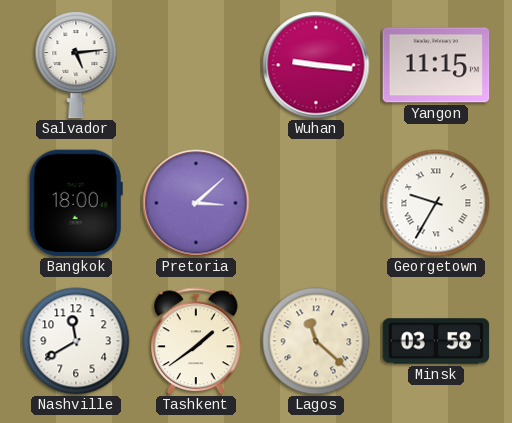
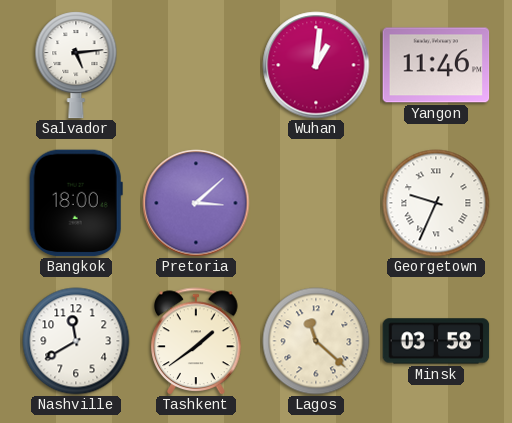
Wuhan: 9:16 -> 1:01 (316, 65)
Yangon: 11:15 -> 11:46 (436, 65)
Georgetown: 9:35 -> 9:34 (436, 203)
